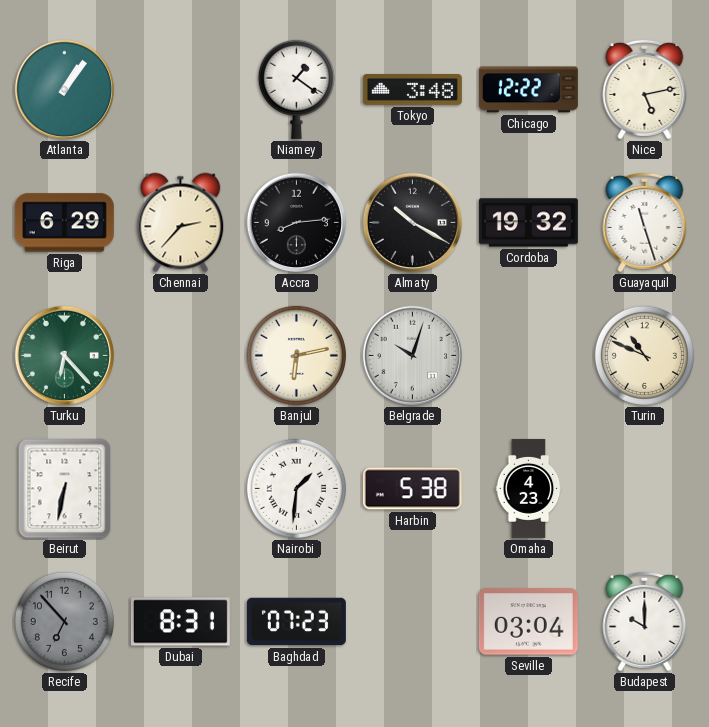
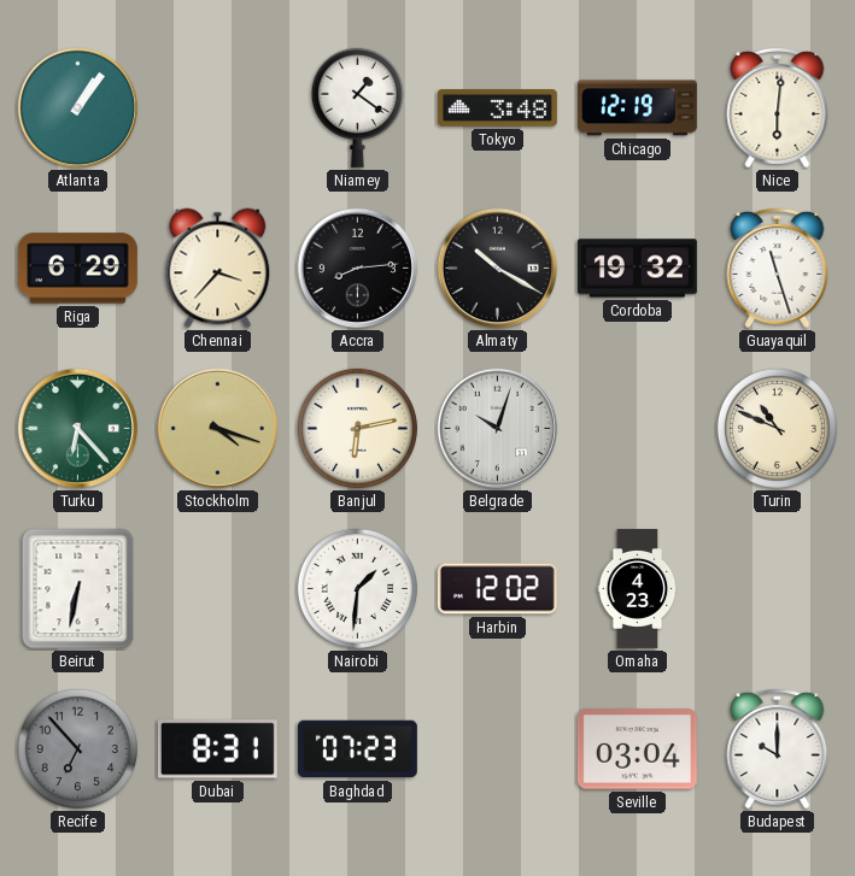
Chicago: 12:22 -> 12:19 (637, 108)
Nice: 5:13 -> 6:01 (778, 107)
Chennai: 2:37 -> 3:37 (218, 269)
Stockholm: none -> 4:18 (218, 429)
Harbin: 5:38 -> 12:02 (497, 589)
